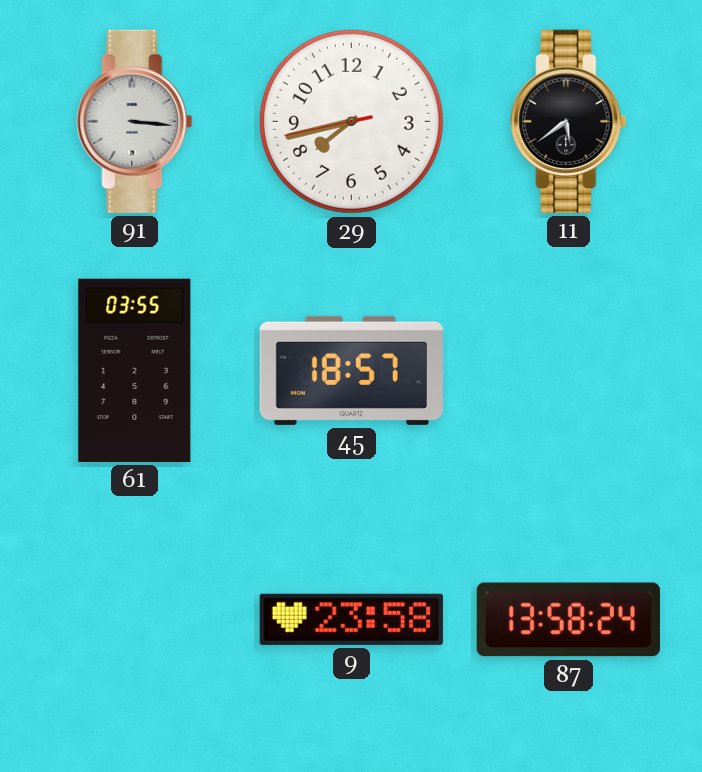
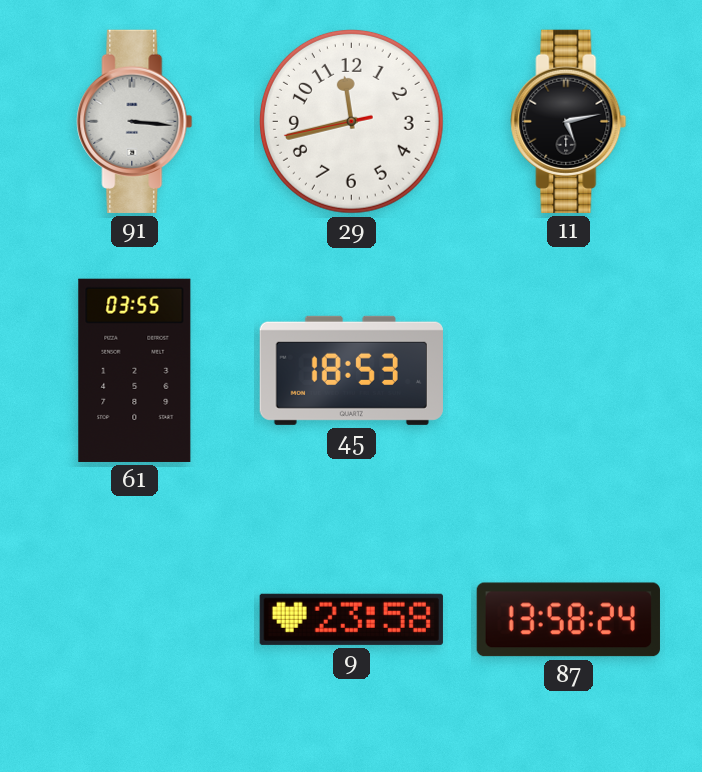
29: 7:42 -> 11:42 (351, 121)
11: 5:39 -> 5:13 (569, 121)
45: 18:57 -> 18:53 (351, 370)
